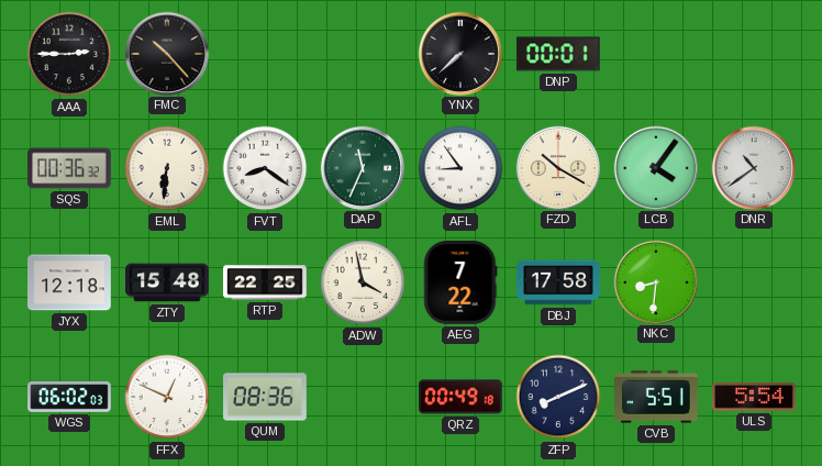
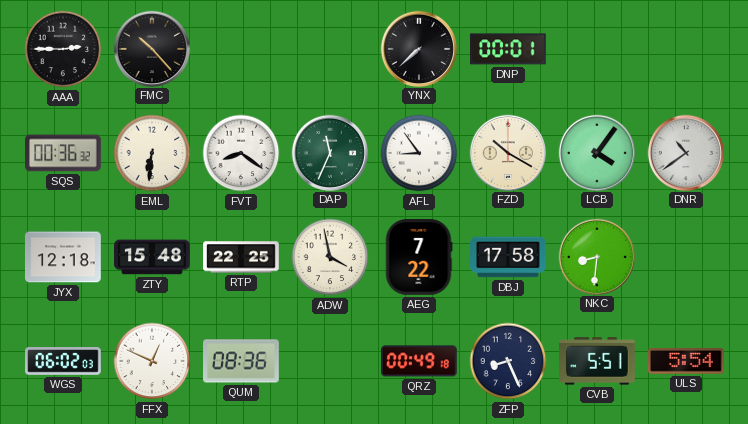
ZFP: 8:11 -> 8:26 (508, 361)
